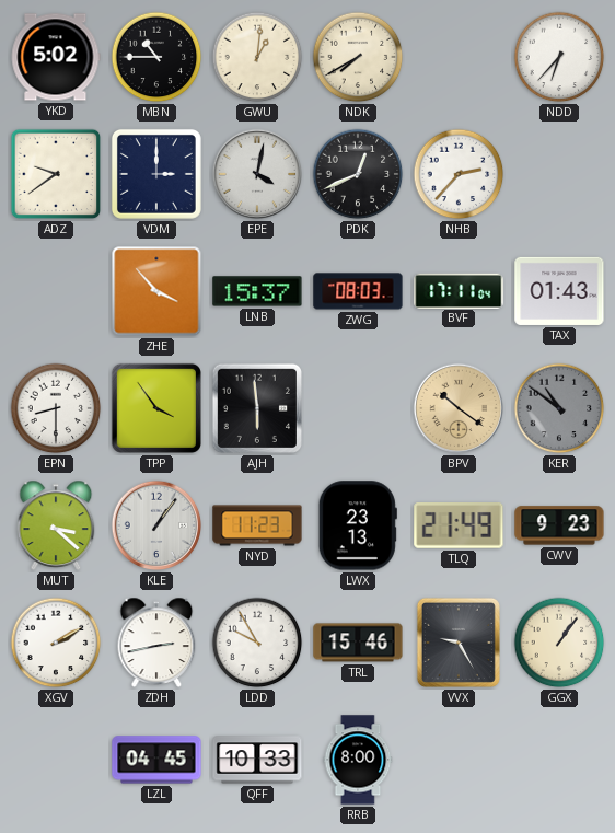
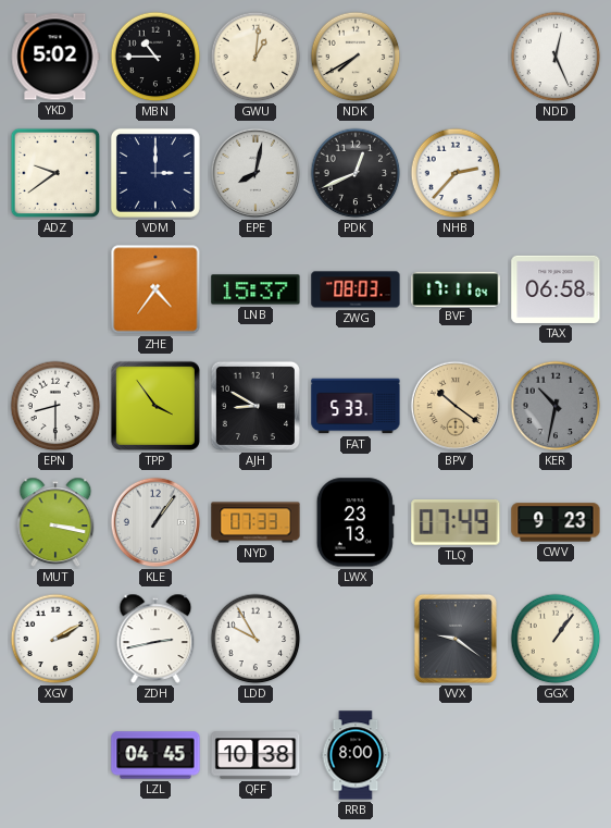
NDD: 6:37 -> 12:26 (556, 57)
EPE: 4:02 -> 8:02 (255, 173)
ZHE: 3:53 -> 4:36 (155, 289)
TAX: 01:43 -> 06:58 (556, 289)
AJH: 5:59 -> 8:50 (255, 406)
FAT: none -> 5:33 (356, 406)
KER: 10:51 -> 10:32 (556, 406)
MUT: 3:22 -> 3:17 (55, 522)
NYD: 11:23 -> 07:33 (255, 522)
TLQ: 21:49 -> 07:49 (456, 523)
TRL: 15:46 -> none (358, 643)
VVX: 9:25 -> 9:21 (456, 639)
QFF: 10:33 -> 10:38 (255, 755)
